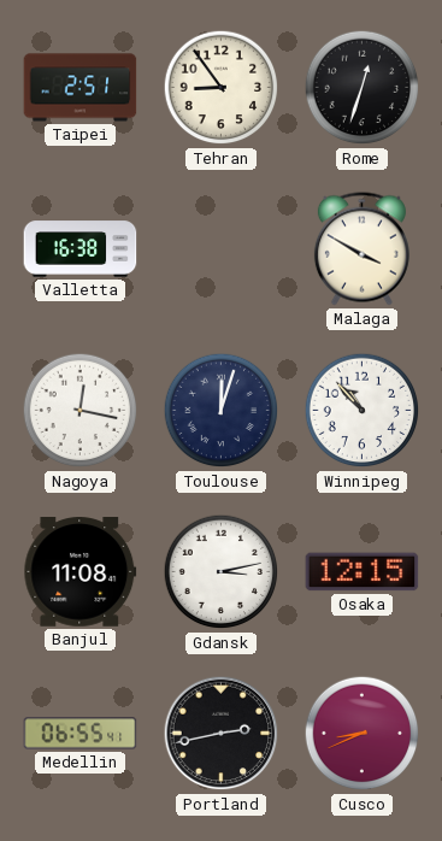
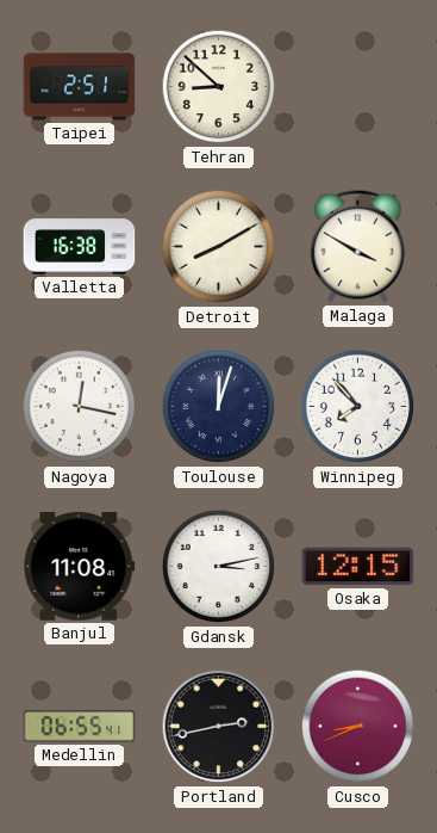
Tehran: 8:54 -> 8:52 (219, 87)
Rome: 12:33 -> none (363, 88)
Detroit: none -> 8:10 (219, 247)
Winnipeg: 10:53 -> 7:53 (358, 407)
